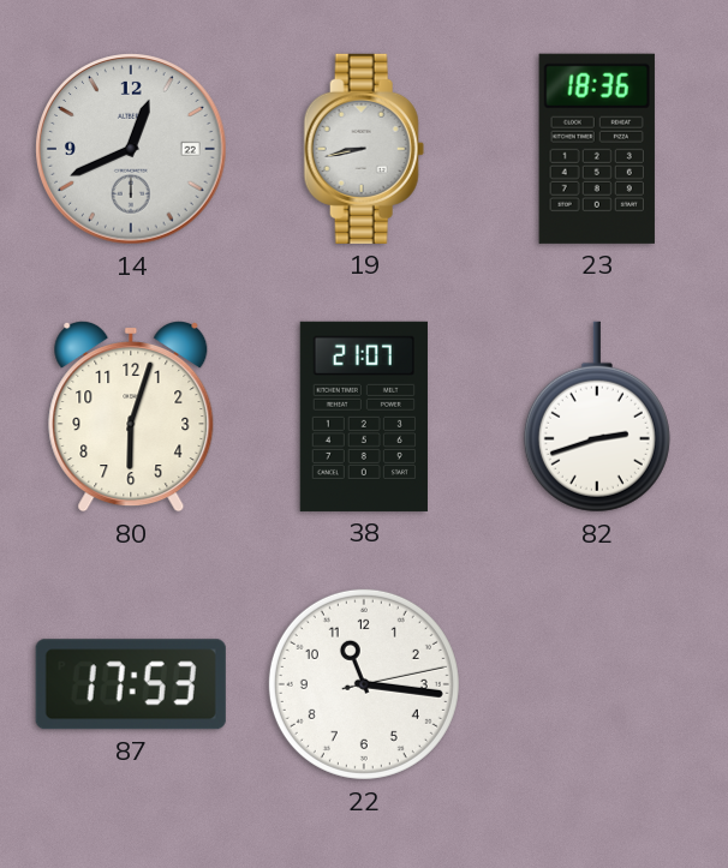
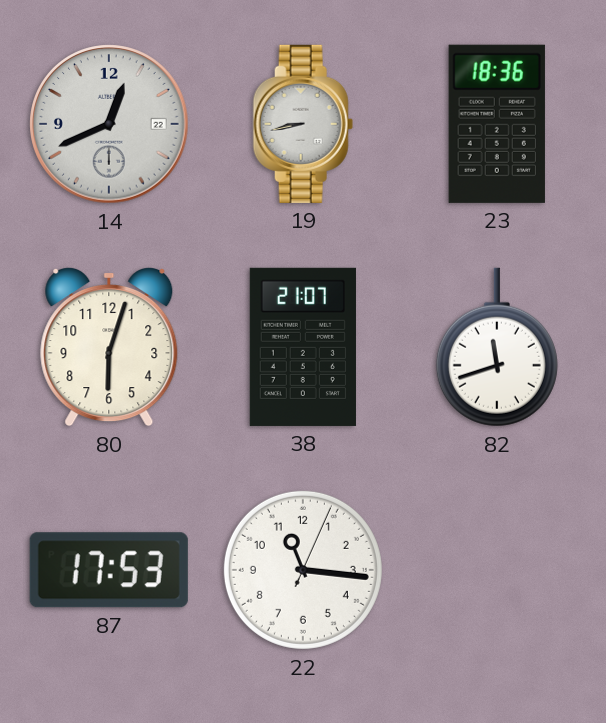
82: 2:42 -> 11:42 (497, 347)
22: 11:16:13 -> 11:16:04 (303, 570)
